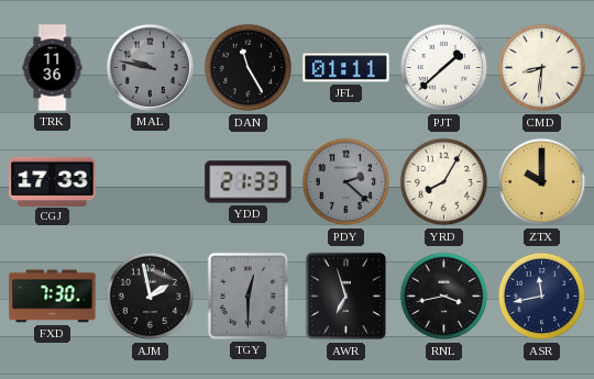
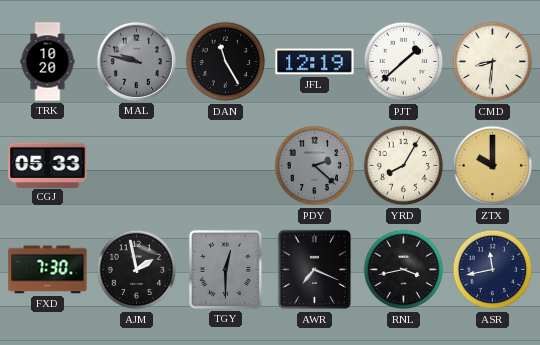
TRK: 11:36 -> 10:20 (48, 62)
JFL: 01:11 -> 12:19 (315, 62)
CGJ: 17:33 -> 05:33 (48, 165)
YDD: 21:33 -> none (249, 182)
AWR: 6:57 -> 7:19 (315, 270)
